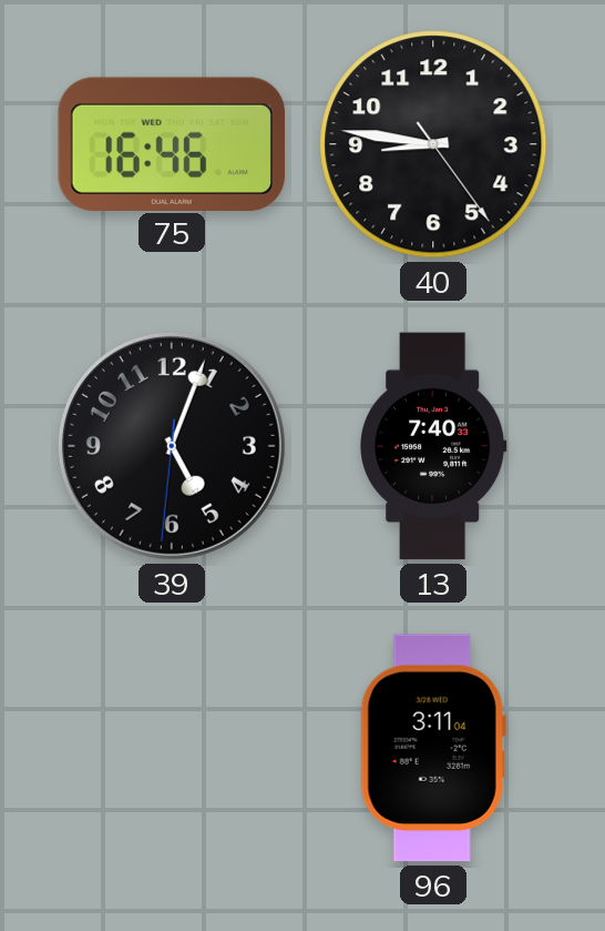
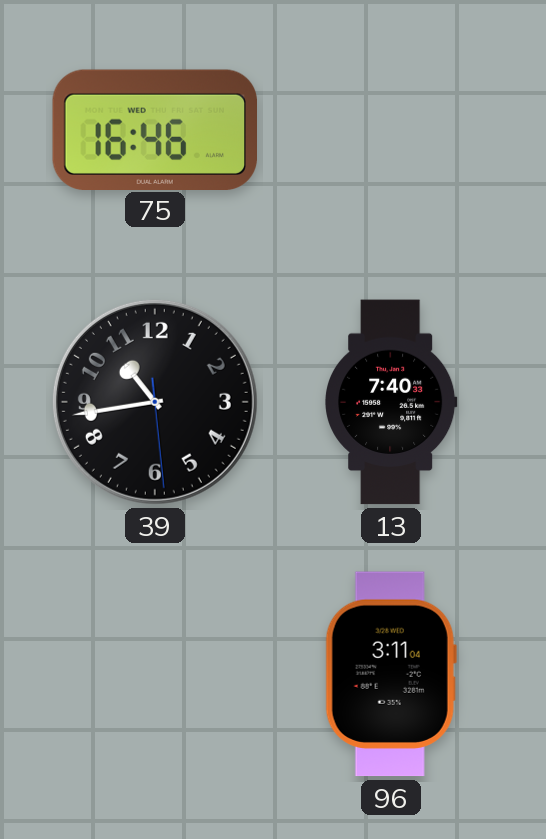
40: 8:46 -> none (433, 144)
39: 5:03 -> 10:43 (155, 402)
